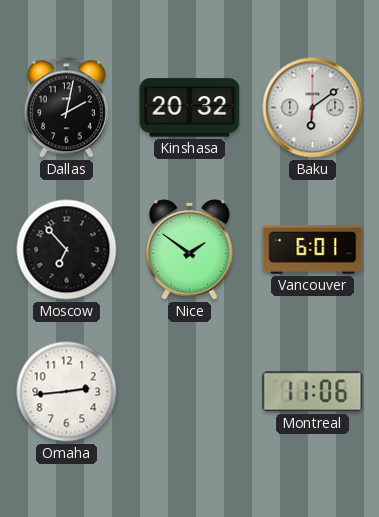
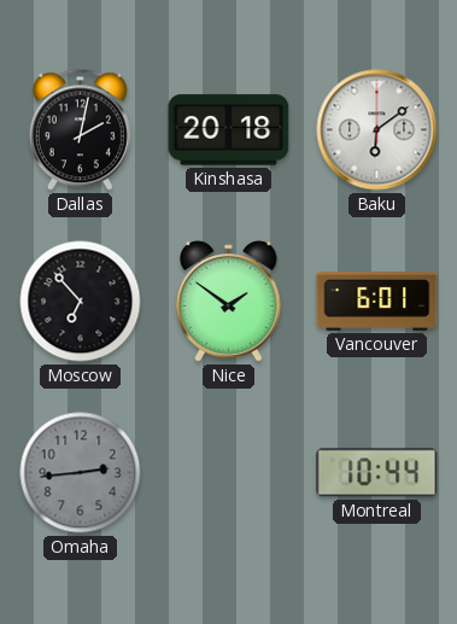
Kinshasa: 20:32 -> 20:18 (229, 130)
Omaha dial: white -> grey (81, 473)
Montreal: 11:06 -> 10:44 (377, 473)
